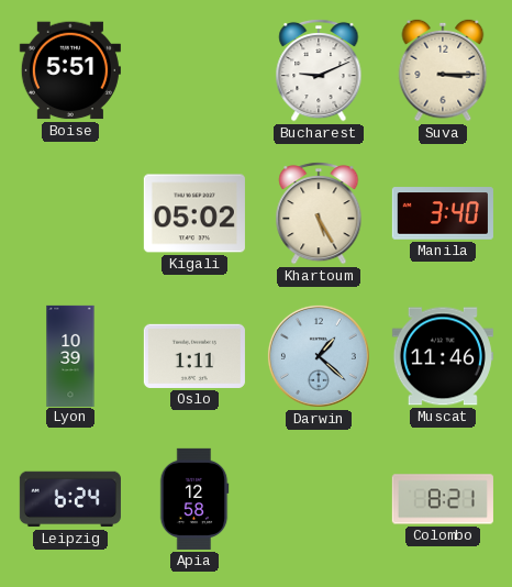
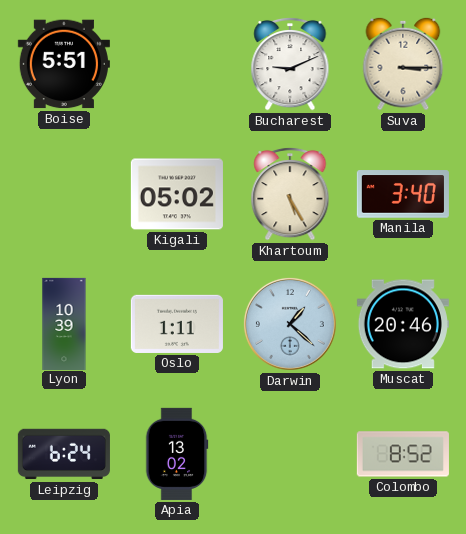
Muscat: 11:46 -> 20:46 (403, 324)
Apia: 12:58 -> 13:02 (177, 454)
Colombo: 8:21 -> 8:52 (403, 454)
